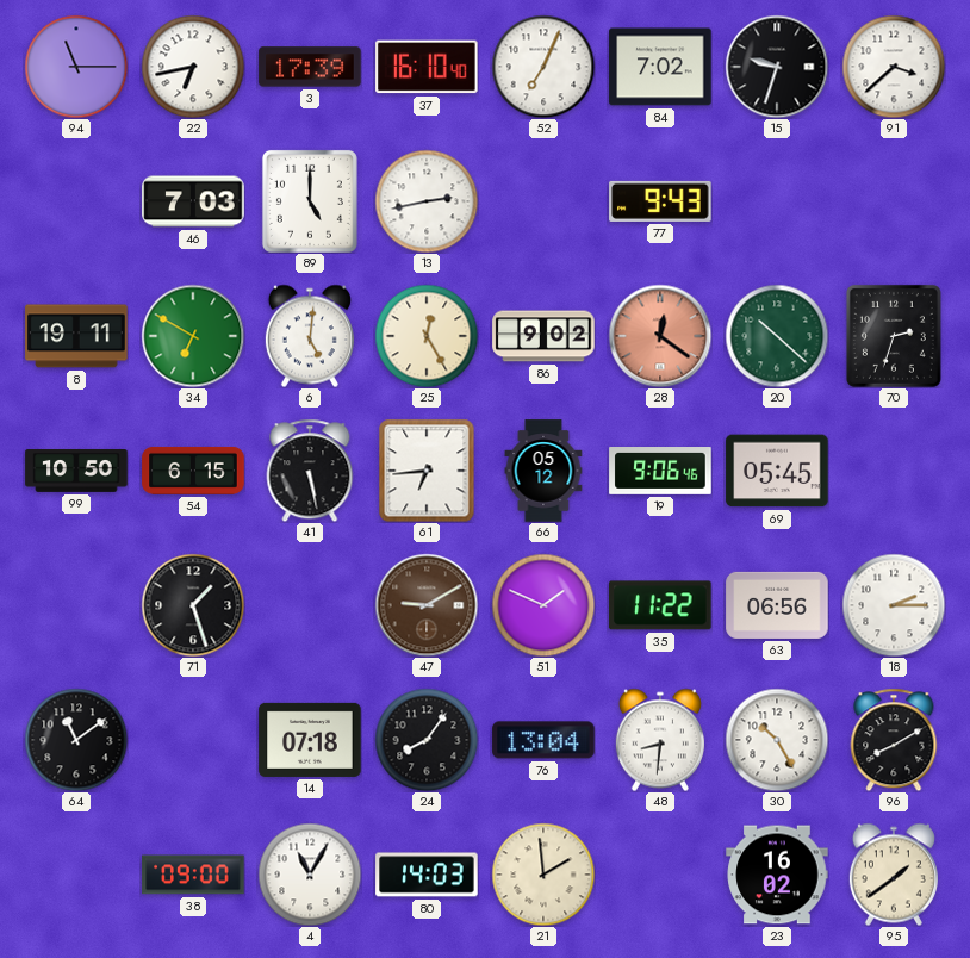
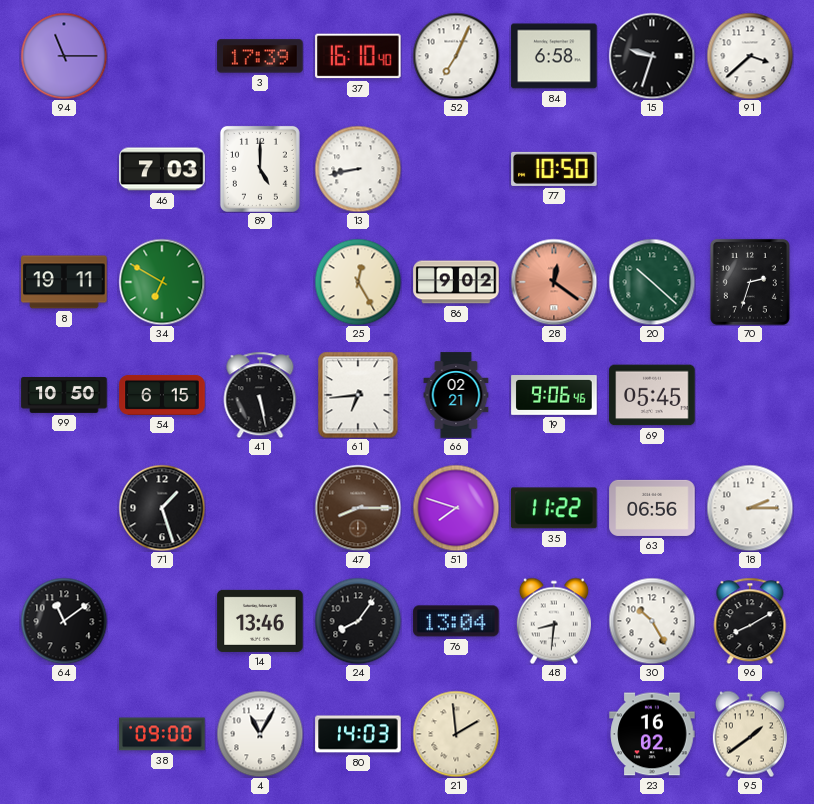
22: 6:43 -> none (193, 67)
84: 7:02 -> 6:58 (554, 56)
13: 2:43 -> 8:43 (358, 169)
77: 9:43 -> 10:50 (554, 169)
6: 5:01 -> none (310, 336)
66: 05:12 -> 02:21 (456, 395)
47: 9:10 -> 8:15 (358, 508)
51: 1:49 -> 7:48 (456, 508)
14: 07:18 -> 13:46 (260, 621)
